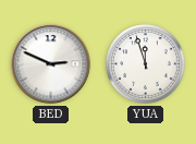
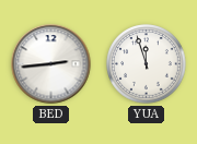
BED: 2:49 -> 2:44 (51, 64)
